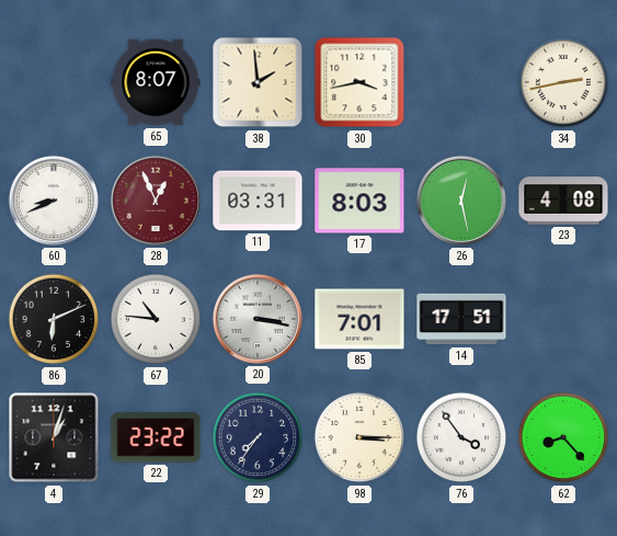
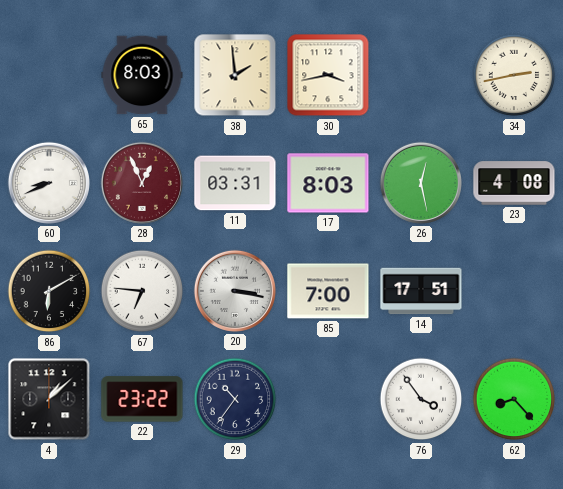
65: 8:07 -> 8:03 (142, 75)
86: 6:11 -> 6:10 (49, 291)
67: 10:46 -> 6:46 (142, 291)
85: 7:01 -> 7:00 (328, 291)
4: 1:03 -> 1:08 (49, 399)
29: 7:36 -> 10:36 (235, 399)
98: 3:15 -> none (359, 437)
